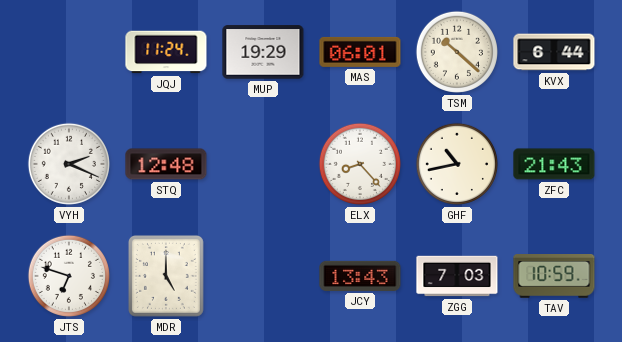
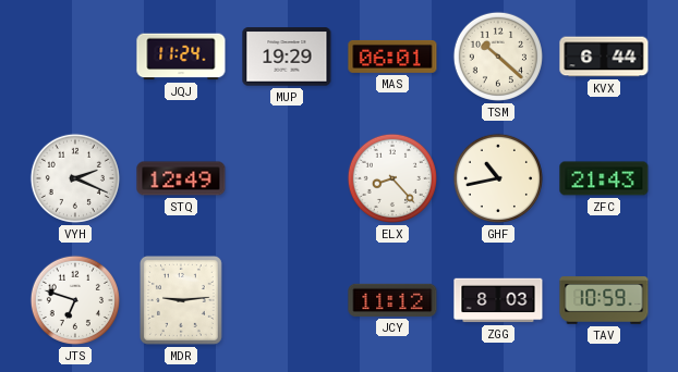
STQ: 12:48 -> 12:49 (181, 178)
MDR: 5:00 -> 9:14 (181, 300)
JCY: 13:43 -> 11:12 (392, 300)
ZGG: 7:03 -> 8:03 (498, 300)
